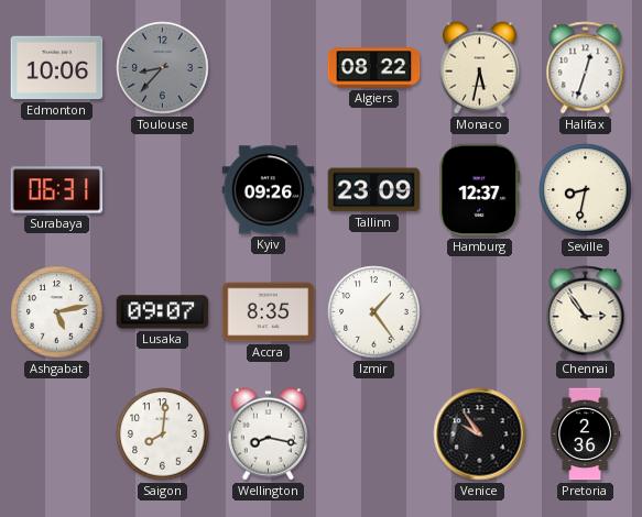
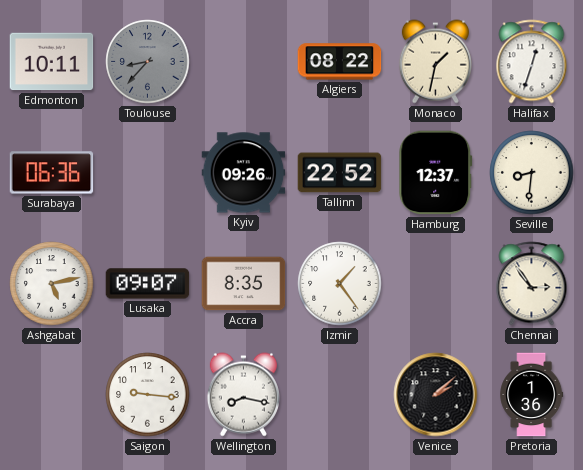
Edmonton: 10:06 -> 10:11 (52, 62)
Monaco: 5:32 -> 1:32 (435, 62)
Surabaya: 06:31 -> 06:36 (52, 173)
Tallinn: 23:09 -> 22:52 (340, 173)
Seville: 8:32 -> 8:31 (532, 173)
Saigon: 8:01 -> 9:16 (148, 395)
Venice: 9:54 -> 2:08 (436, 395)
Pretoria: 2:36 -> 1:36 (532, 395)
